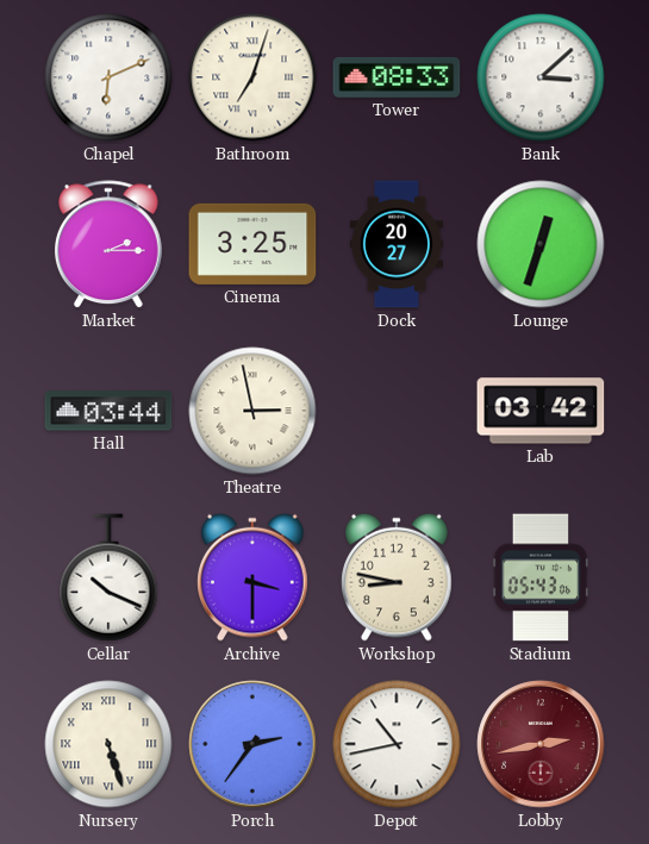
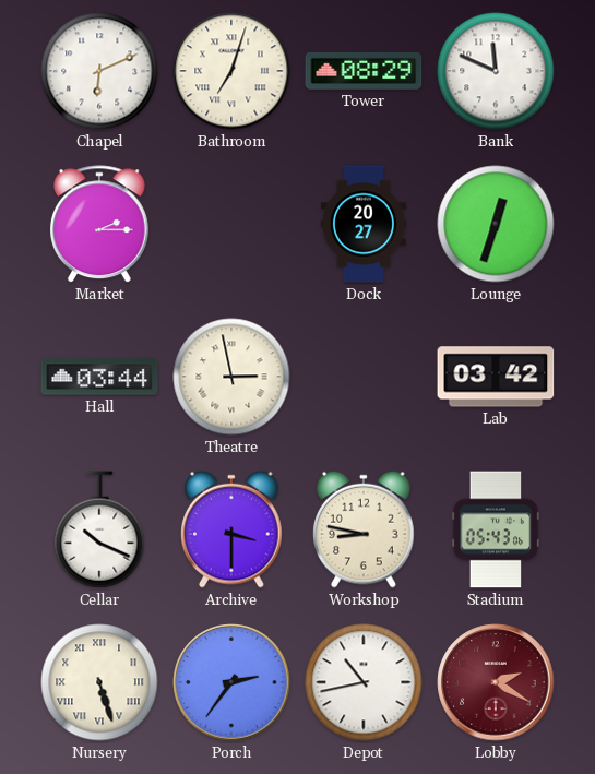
Tower: 08:33 -> 08:29 (364, 71)
Bank: 3:08 -> 11:49 (496, 71)
Cinema: 3:25 -> none (252, 244)
Lobby: 2:43 -> 2:20 (496, 682)
